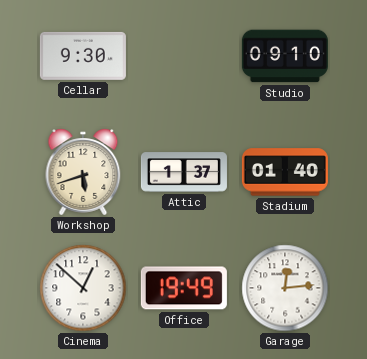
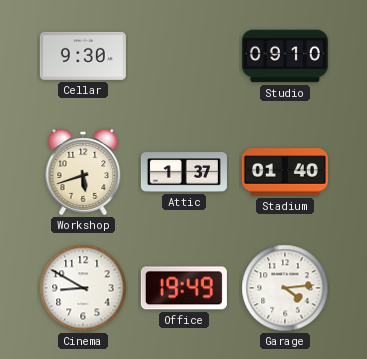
Cinema: 12:52 -> 8:50 (83, 288)
Garage: 12:14 -> 4:14 (285, 288)
